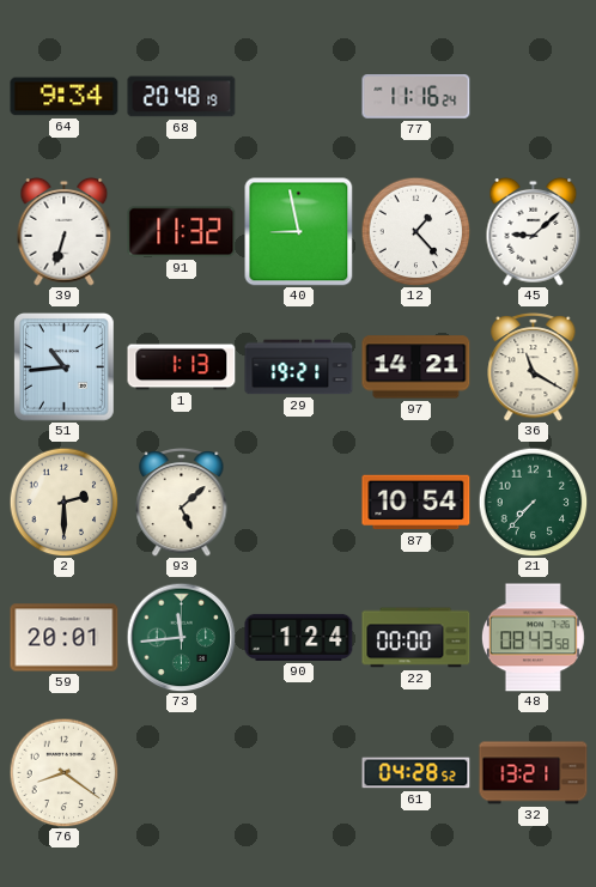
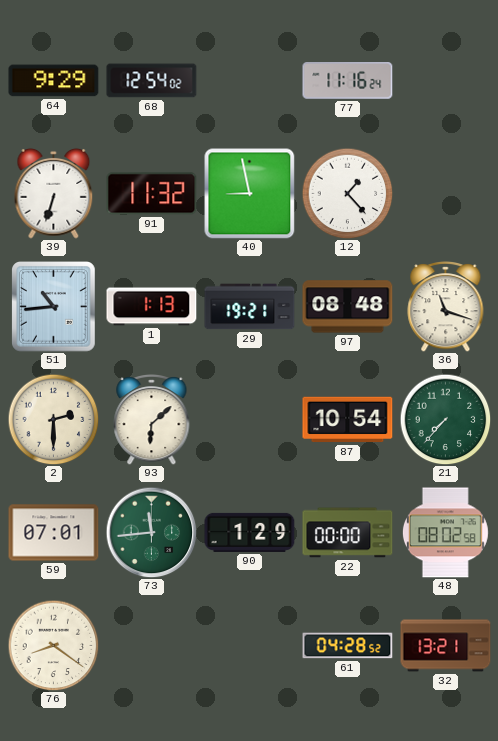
64: 9:34 -> 9:29 (54, 81)
68: 20:48 -> 12:54 (152, 81)
45: 9:08 -> none (534, 231)
97: 14:21 -> 08:48 (348, 307)
36: 11:20 -> 11:18 (446, 307)
93: 5:08 -> 6:08 (152, 420)
59: 20:01 -> 07:01 (54, 533)
90: 1:24 -> 1:29 (250, 532)
48: 08:43 -> 08:02 (445, 533)
